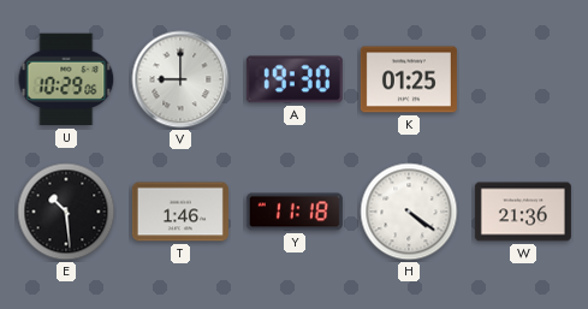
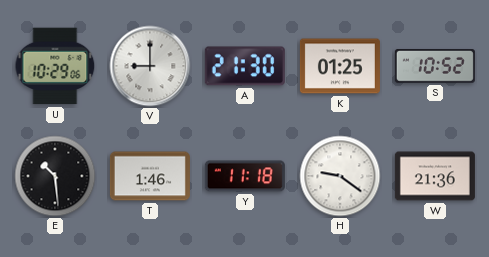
A: 19:30 -> 21:30 (245, 66)
S: none -> 10:52 (435, 67)
H: 4:21 -> 9:21 (340, 176)
